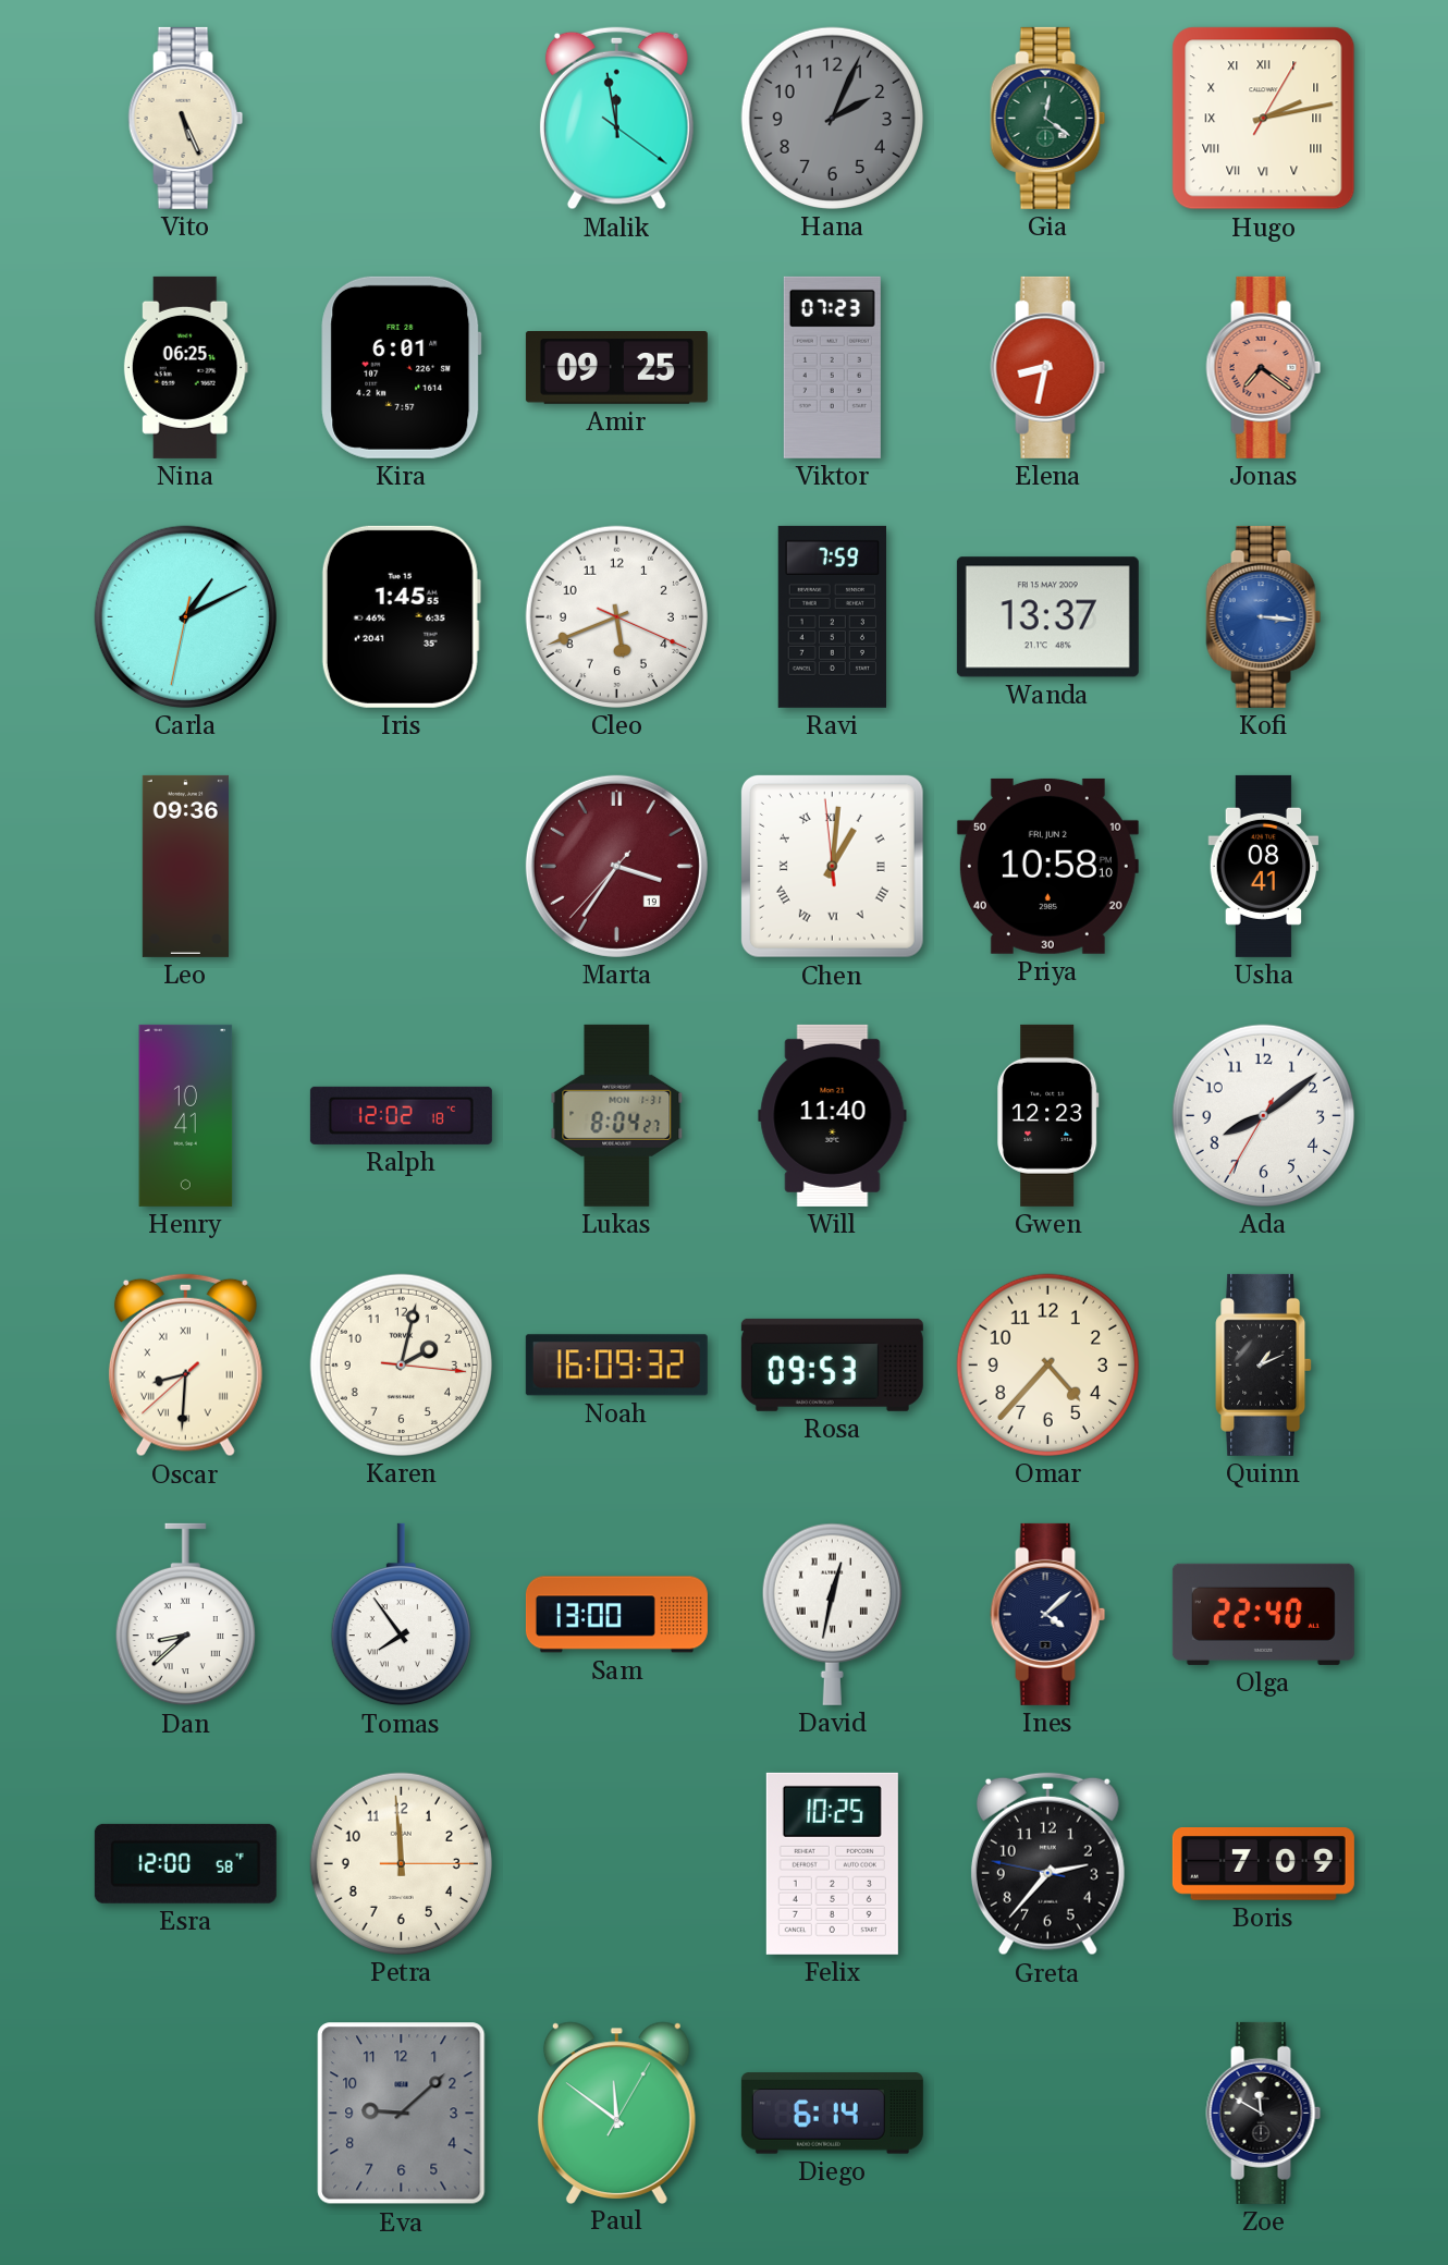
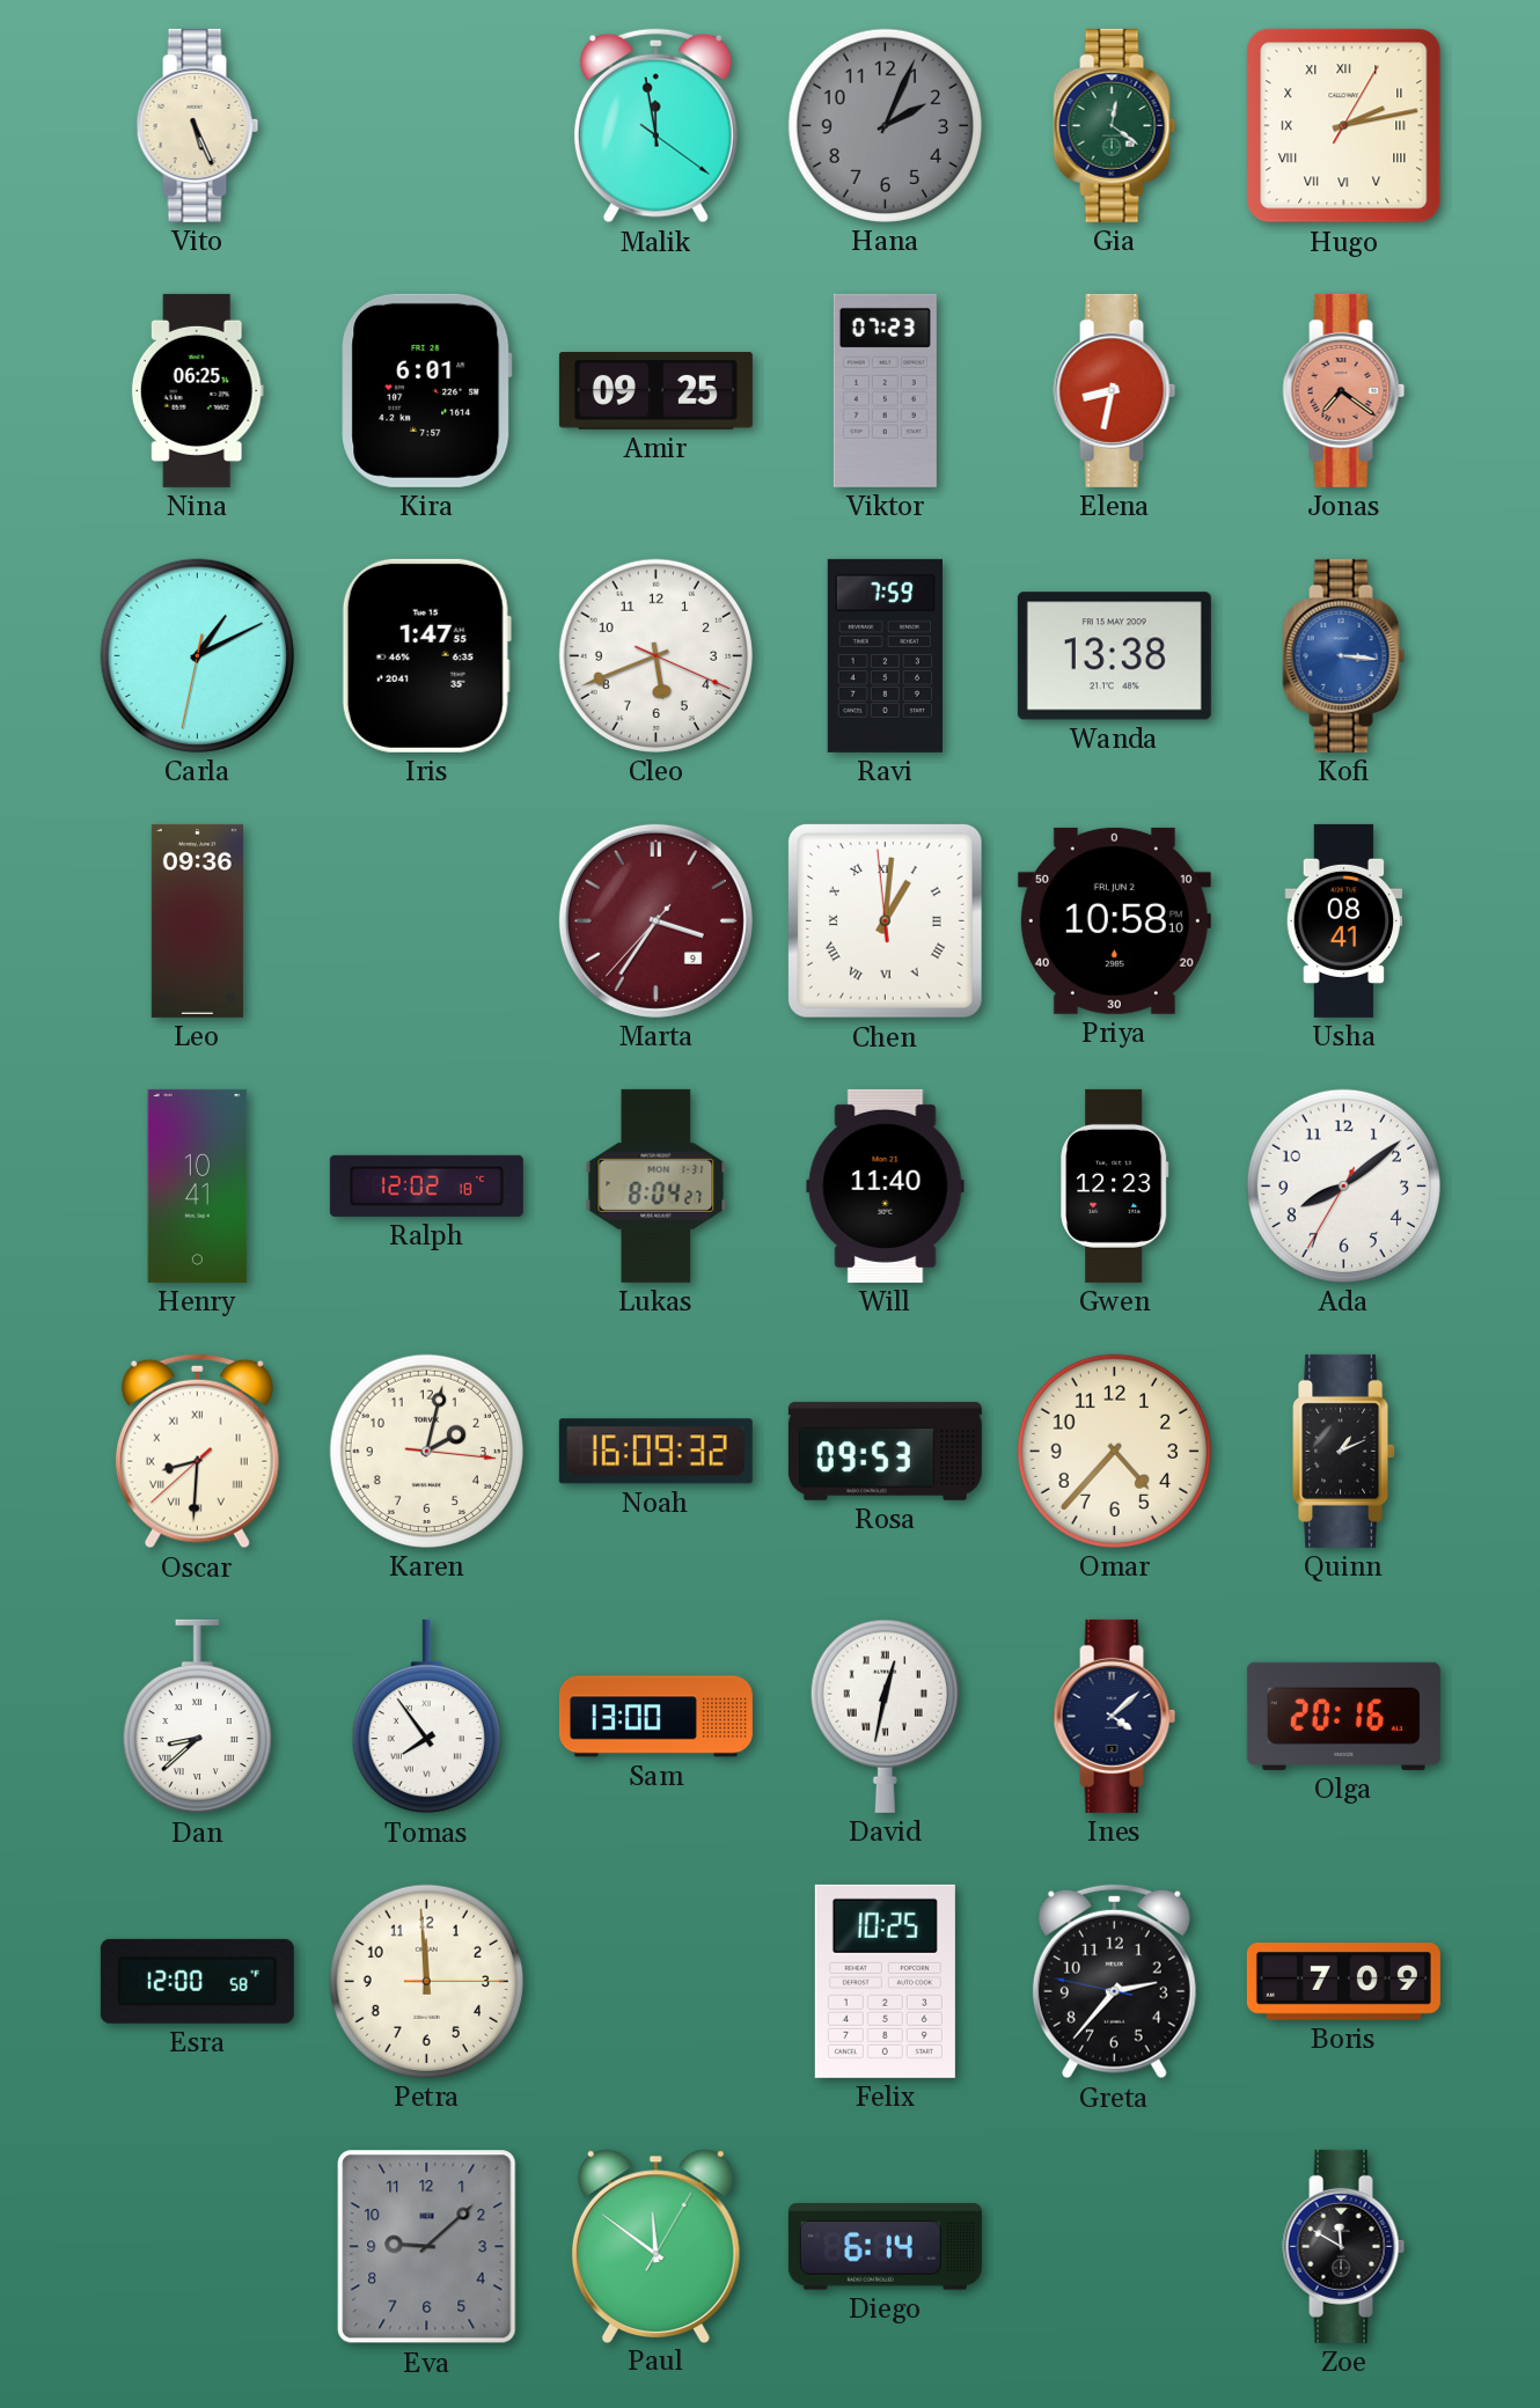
Iris: 1:45 -> 1:47 (426, 655)
Wanda: 13:37 -> 13:38 (1114, 656)
Marta date: 19 -> 9 (655, 920)
Olga: 22:40 -> 20:16 (1343, 1716)
